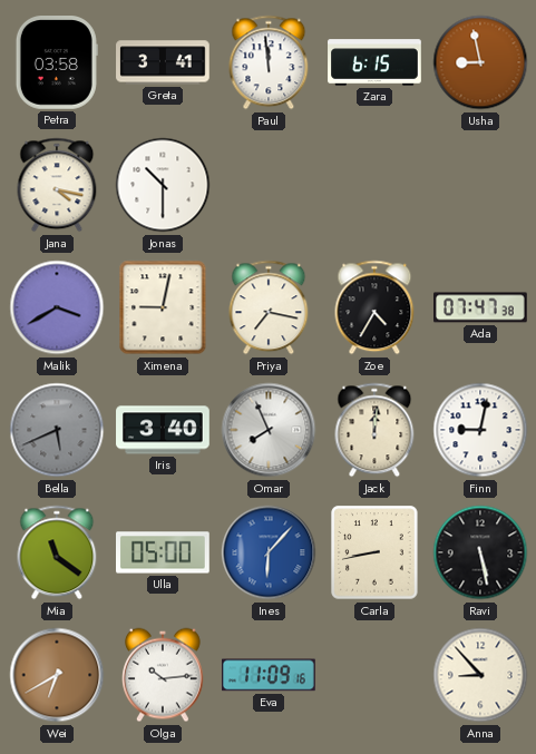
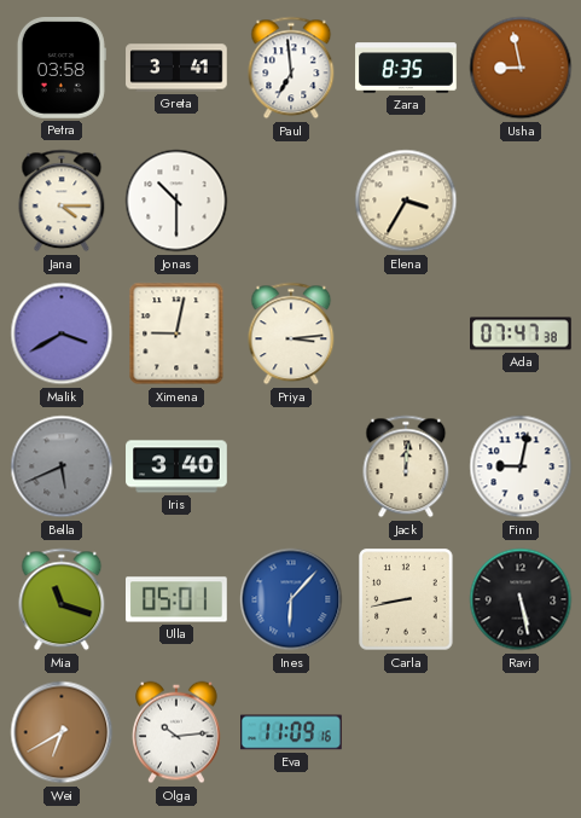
Paul: 11:59 -> 6:59 (291, 68)
Zara: 6:15 -> 8:35 (406, 68)
Jana: 4:17 -> 4:15 (62, 201)
Elena: none -> 3:35 (406, 201)
Priya: 7:17 -> 3:14 (291, 333)
Zoe: 4:35 -> none (374, 307)
Omar: 7:56 -> none (269, 430)
Mia: 11:21 -> 11:18 (62, 599)
Ulla: 05:00 -> 05:01 (176, 599)
Anna: 8:53 -> none (480, 675)
